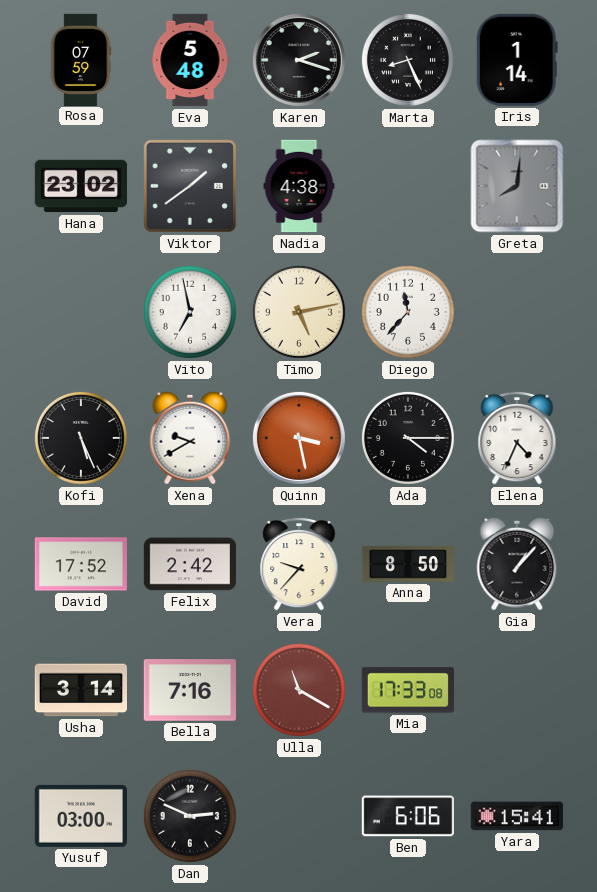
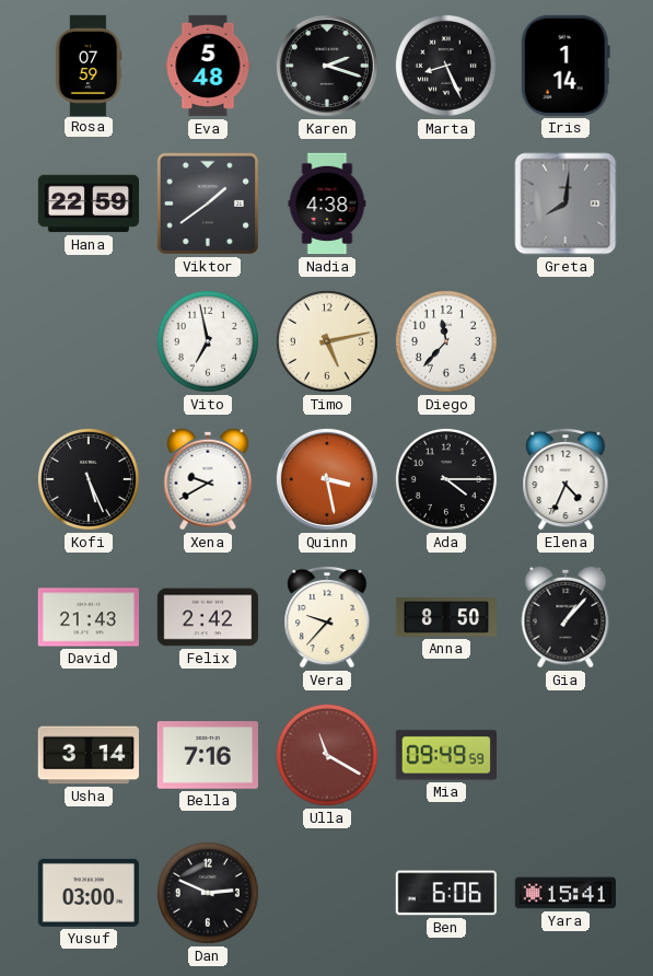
Hana: 23:02 -> 22:59 (89, 204)
David: 17:52 -> 21:43 (88, 617)
Mia: 17:33 -> 09:49 (445, 755)
